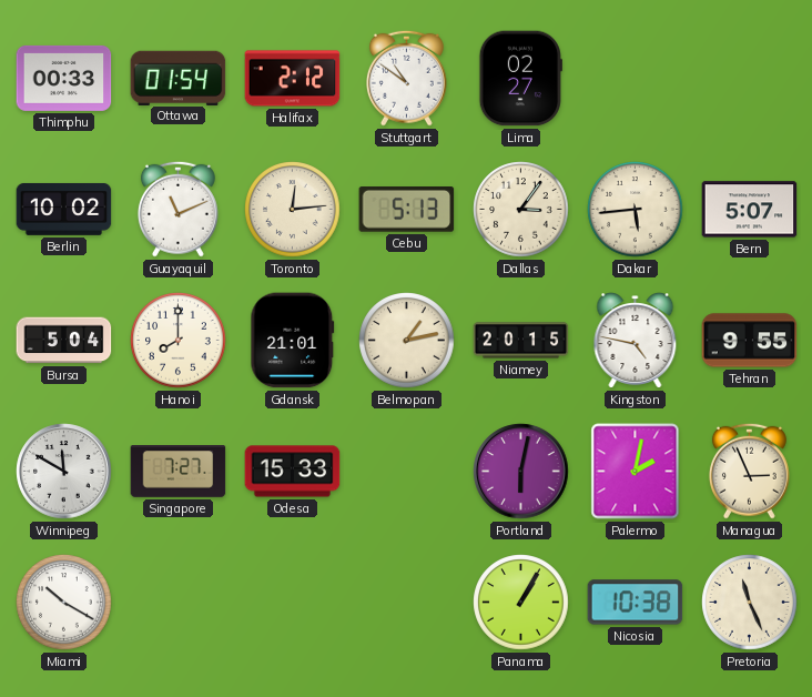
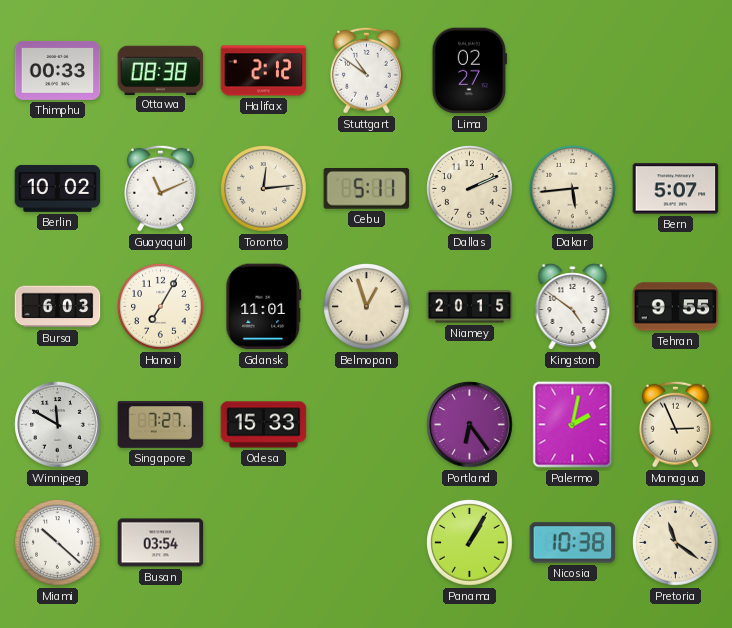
Ottawa: 01:54 -> 08:38 (161, 70)
Cebu: 5:13 -> 5:11 (367, 189)
Dallas: 3:06 -> 2:11 (470, 189)
Bursa: 5:04 -> 6:03 (58, 307)
Hanoi: 8:00 -> 7:05 (161, 307)
Gdansk: 21:01 -> 11:01 (264, 307)
Belmopan: 1:13 -> 12:57 (367, 307)
Kingston: 4:47 -> 4:51 (573, 307)
Portland: 6:02 -> 6:24 (470, 425)
Miami: 10:20 -> 10:22 (58, 543)
Busan: none -> 03:54 (161, 543)
Pretoria: 11:26 -> 11:21 (676, 543)
